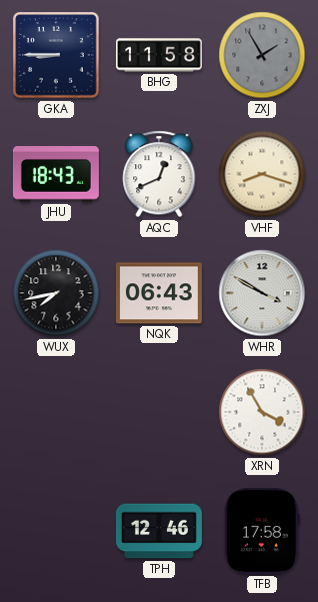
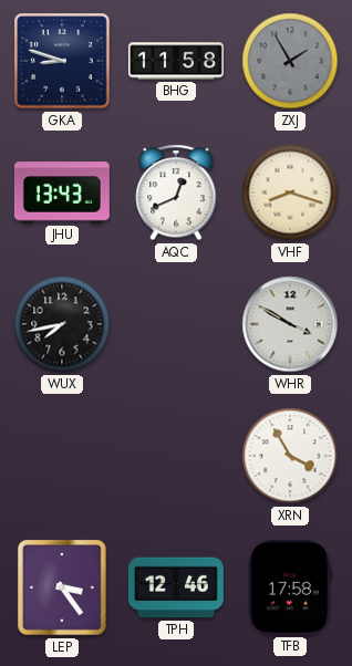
GKA: 8:45 -> 8:48 (62, 61)
JHU: 18:43 -> 13:43 (62, 192)
NQK: 06:43 -> none (159, 293)
LEP: none -> 3:24 (62, 587)
